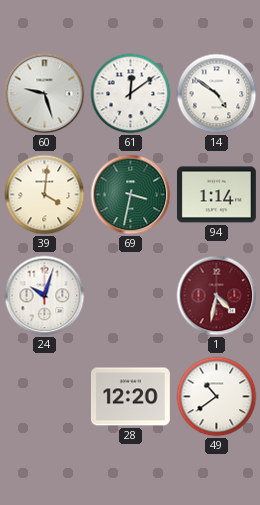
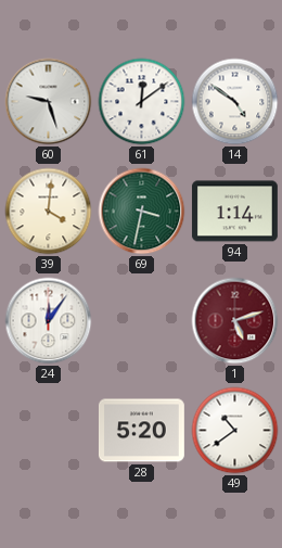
24: 10:03 -> 12:06 (49, 321)
1: 4:32 -> 5:12 (235, 321)
28: 12:20 -> 5:20 (141, 431)
